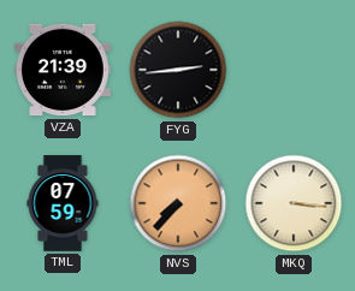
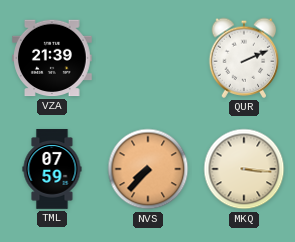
FYG: 2:44 -> none (178, 70)
QUR: none -> 2:11 (244, 58)
